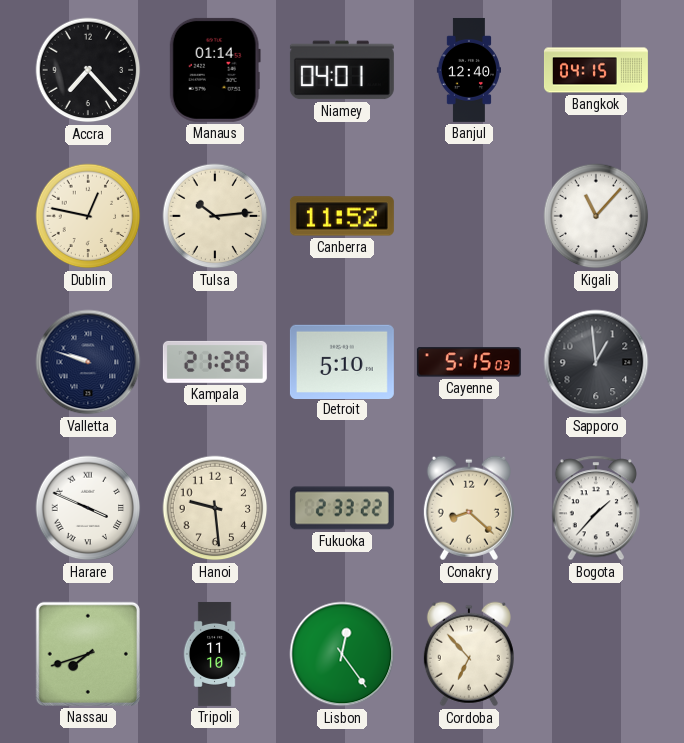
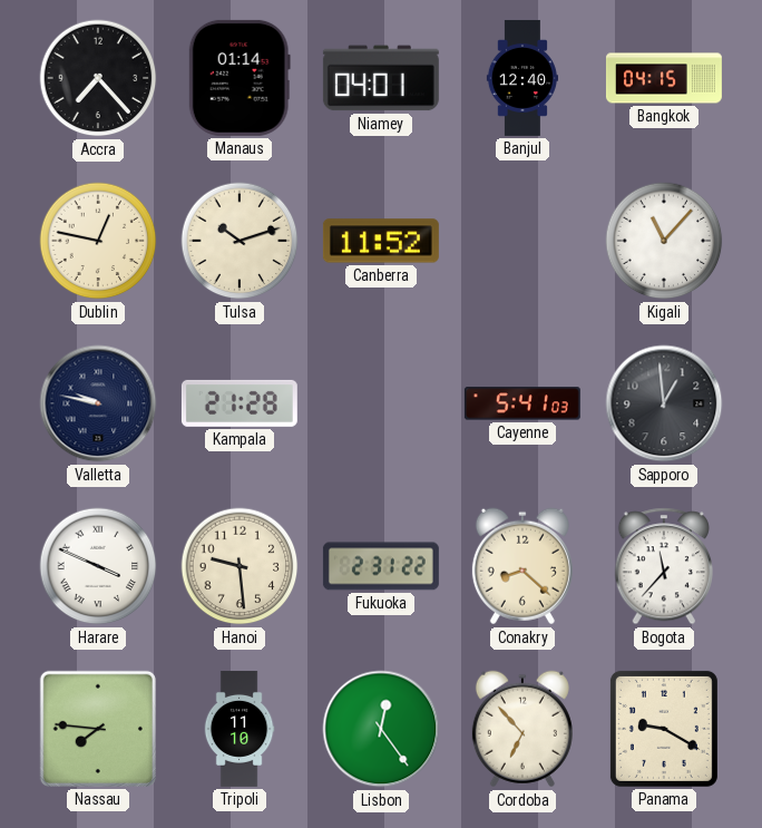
Tulsa: 10:14 -> 10:12 (240, 241)
Valletta: 9:48 -> 9:47 (98, 403)
Detroit: 5:10 -> none (342, 361)
Cayenne: 5:15 -> 5:41 (522, 403)
Fukuoka: 2:33 -> 2:31 (381, 566)
Bogota: 1:37 -> 11:37 (663, 566)
Nassau: 7:42 -> 7:46 (98, 729)
Panama: none -> 9:20 (664, 729)
